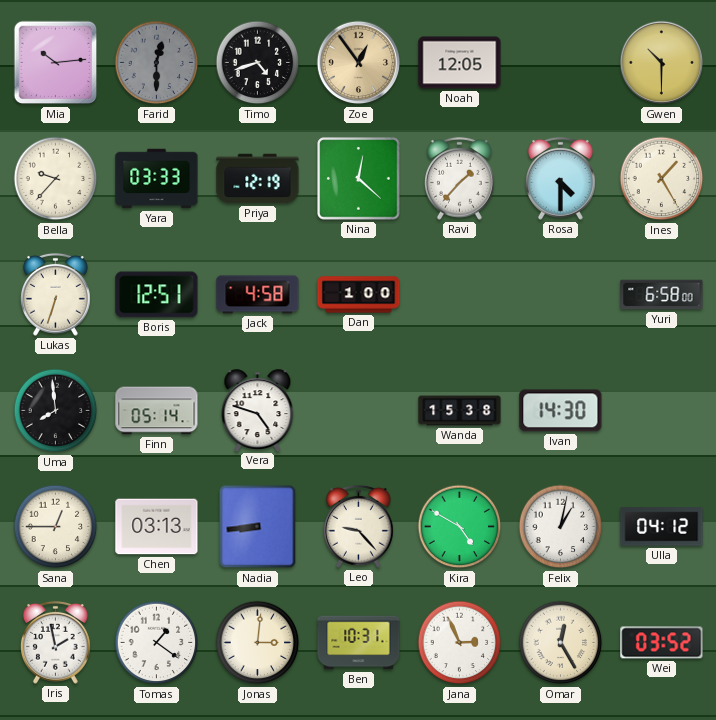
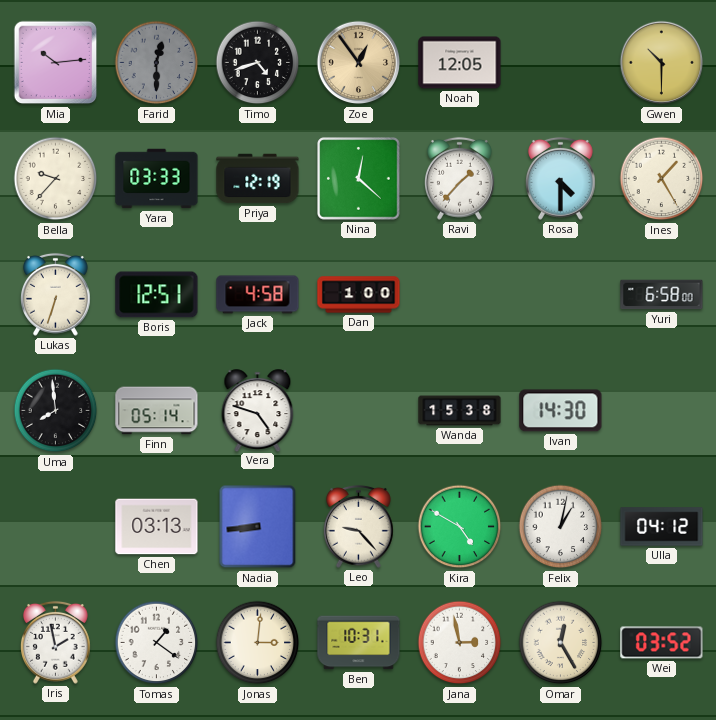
Sana: 12:45 -> none (56, 527)
Jana: 2:56 -> 2:58 (460, 643)
